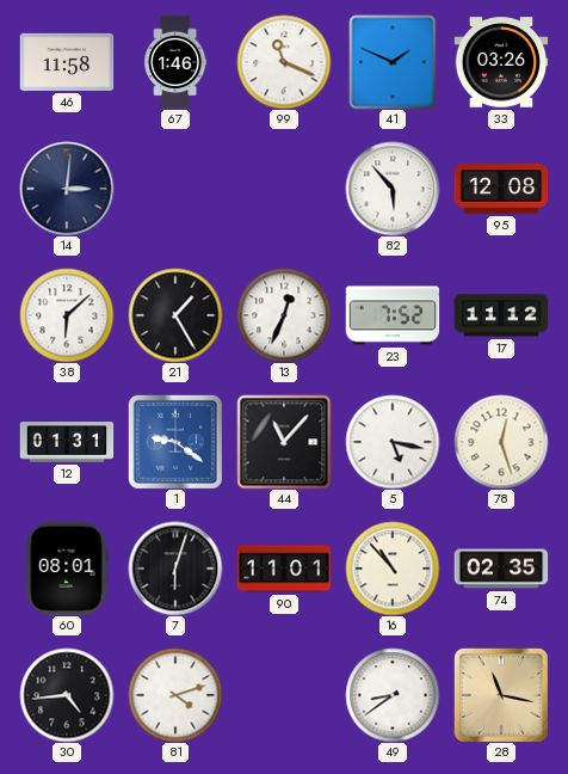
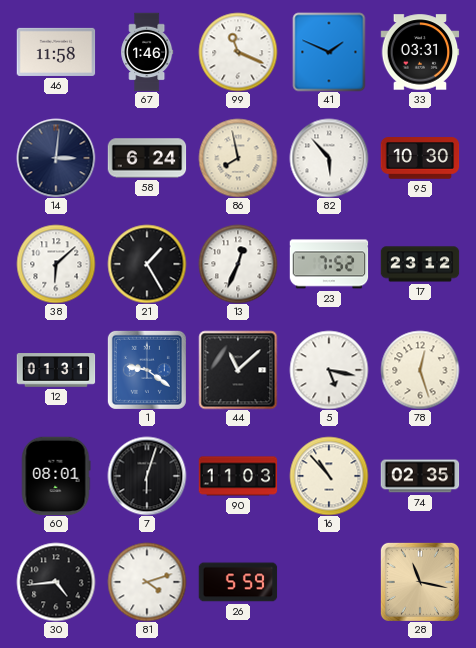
33: 03:26 -> 03:31 (420, 52)
58: none -> 6:24 (147, 158)
86: none -> 7:58 (238, 158)
95: 12:08 -> 10:30 (420, 158)
17: 11:12 -> 23:12 (420, 264)
44: 11:07 -> 11:08 (238, 370)
90: 11:01 -> 11:03 (238, 476)
26: none -> 5:59 (238, 582)
49: 8:39 -> none (393, 695)
